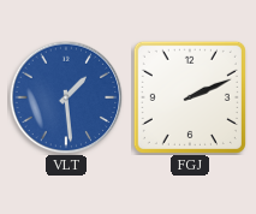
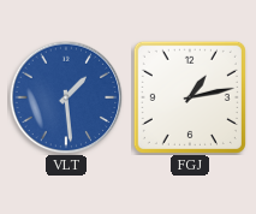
FGJ: 2:11 -> 1:13 (190, 97)
